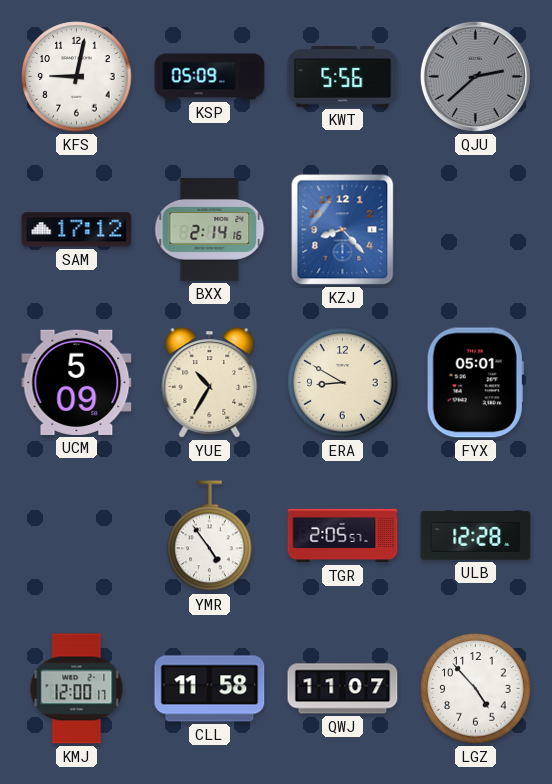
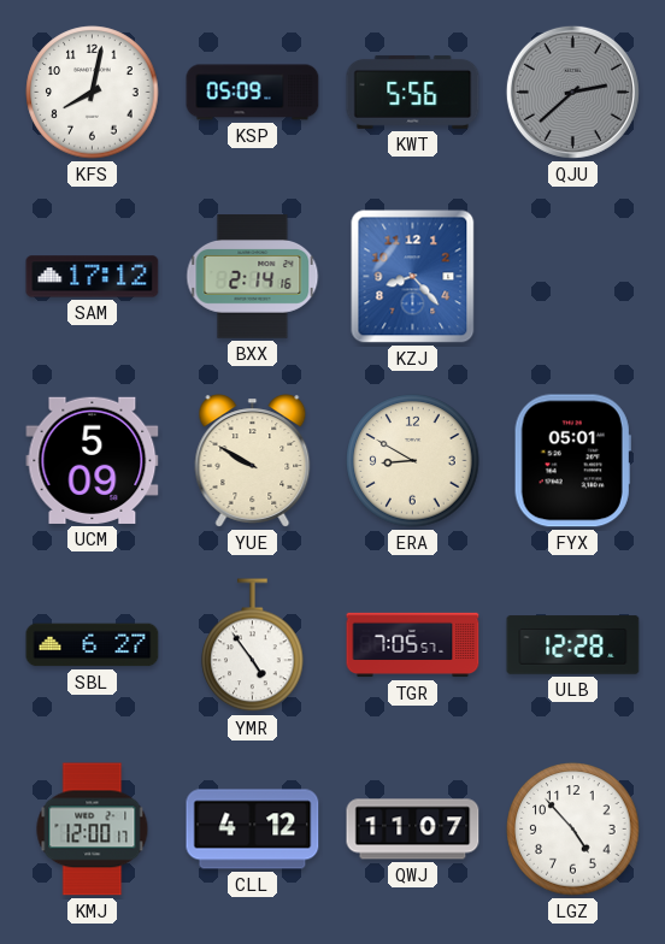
KFS: 9:02 -> 8:02 (93, 93)
YUE: 10:35 -> 9:50 (253, 461)
SBL: none -> 6:27 (93, 645)
TGR: 2:05 -> 7:05 (413, 645)
CLL: 11:58 -> 4:12 (253, 830)
